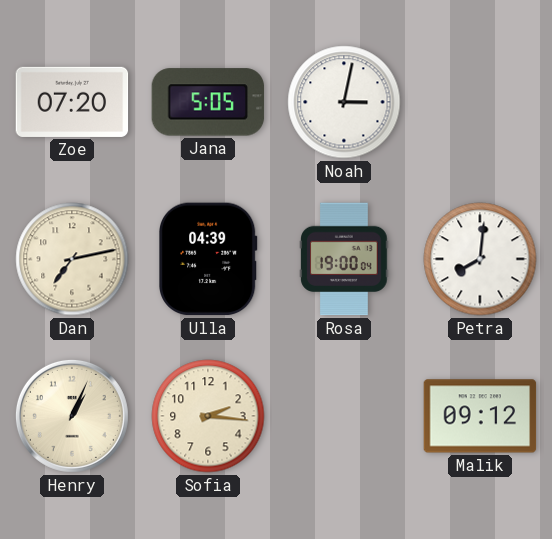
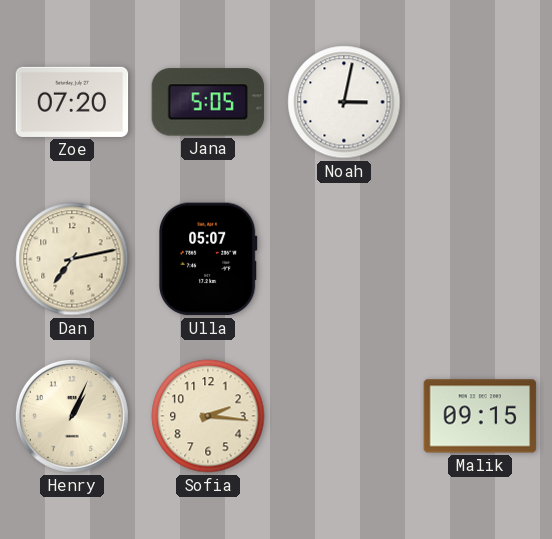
Ulla: 04:39 -> 05:07 (209, 259)
Rosa: 19:00 -> none (344, 259)
Petra: 8:01 -> none (480, 259)
Malik: 09:12 -> 09:15 (480, 416)
